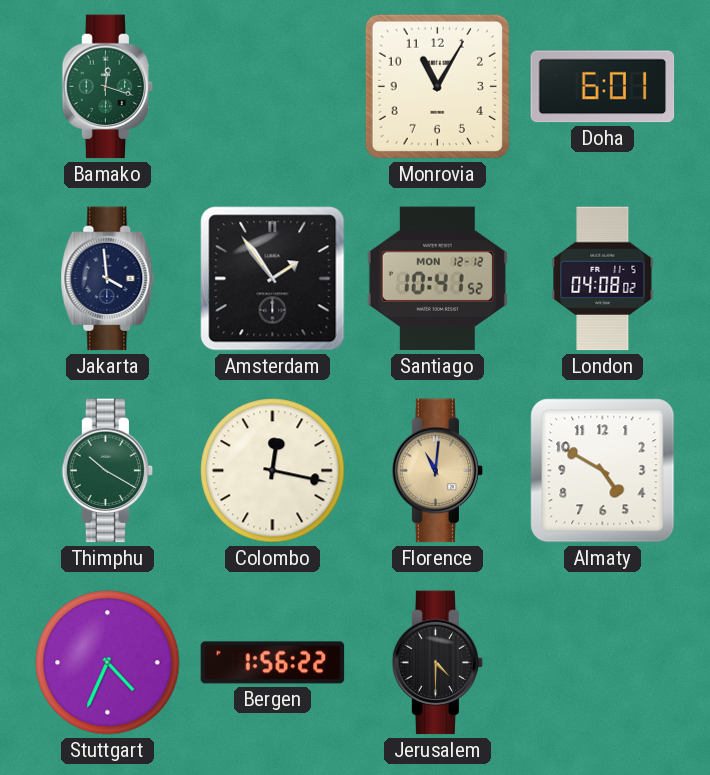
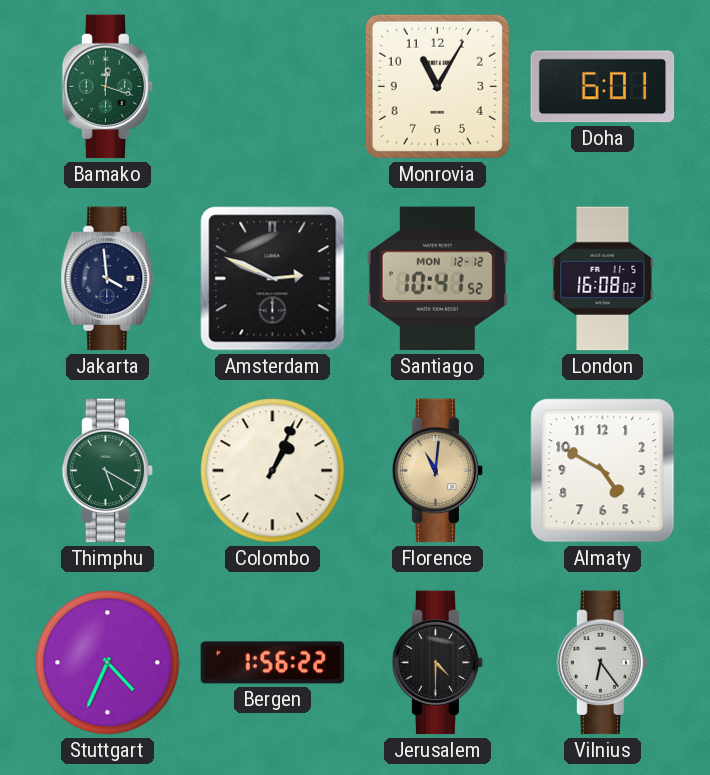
Amsterdam: 1:54 -> 2:49 (273, 279)
London: 04:08 -> 16:08 (603, 279)
Thimphu: 10:20 -> 5:20 (108, 471)
Colombo: 12:17 -> 1:04 (273, 471)
Vilnius: none -> 6:24 (603, 663)
